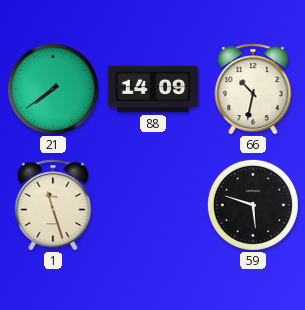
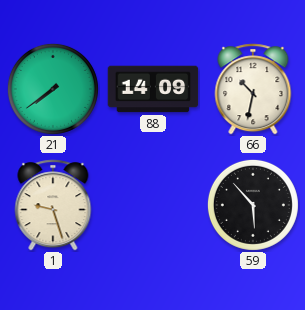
1: 11:27 -> 9:27 (53, 205)
59: 5:48 -> 5:53 (253, 205)
